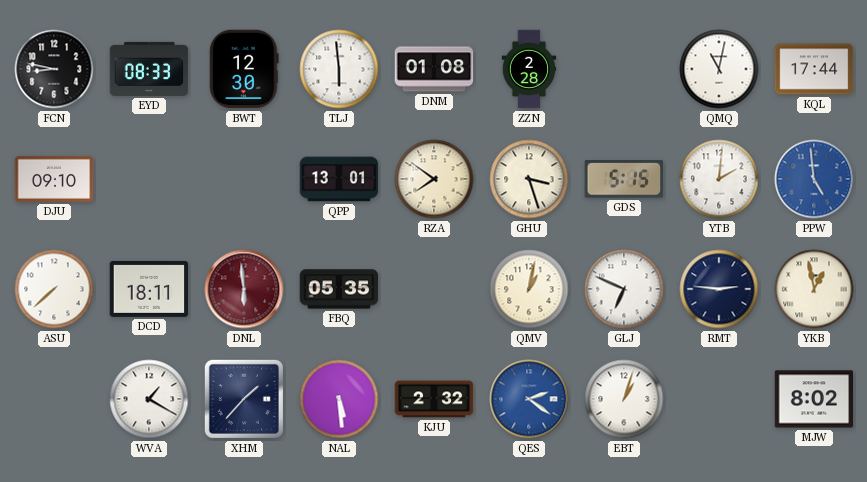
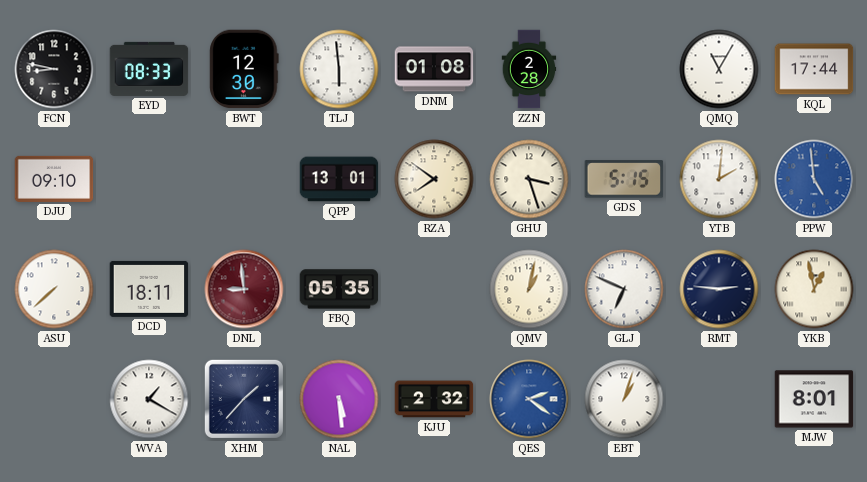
QMQ: 11:02 -> 11:05 (719, 69)
DNL: 5:59 -> 8:59 (244, 289)
MJW: 8:02 -> 8:01 (814, 399)
